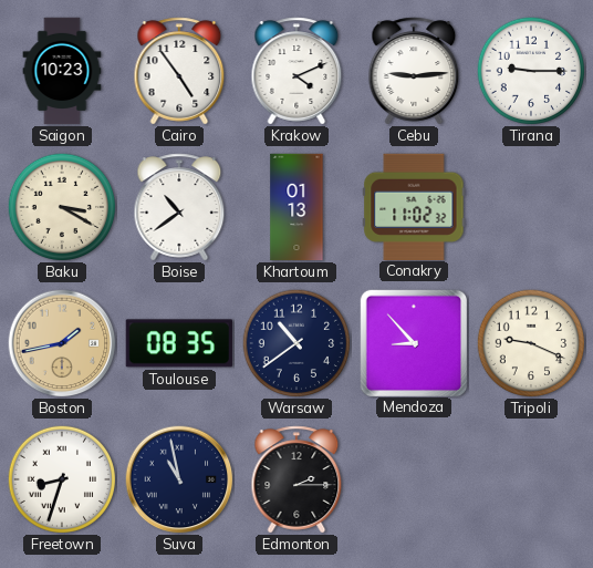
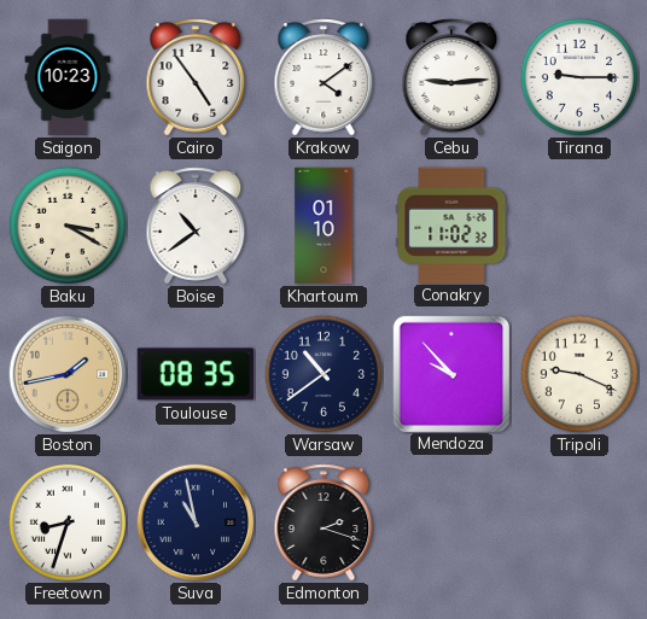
Krakow: 4:11 -> 4:09 (323, 77)
Khartoum: 01:13 -> 01:10 (323, 226)
Mendoza: 8:53 -> 9:53 (450, 373)
Edmonton: 2:15 -> 2:18 (323, 522)
